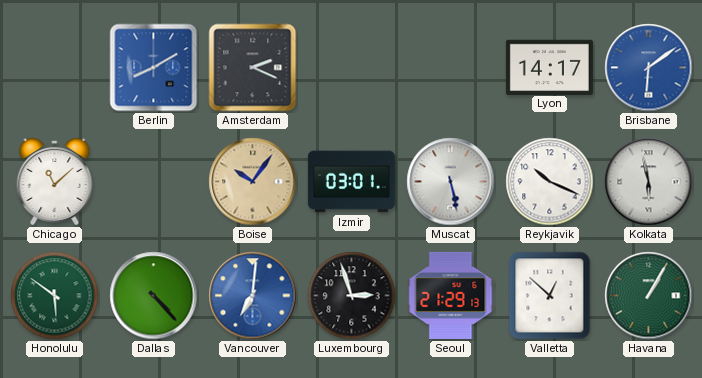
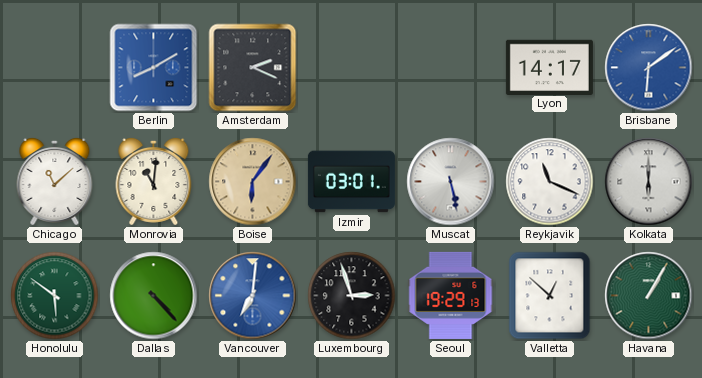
Monrovia: none -> 11:01 (154, 181)
Boise: 10:06 -> 6:06 (253, 182)
Reykjavik: 10:19 -> 11:19 (550, 182)
Kolkata: 5:58 -> 6:00 (649, 182)
Seoul: 21:29 -> 19:29 (451, 295)
